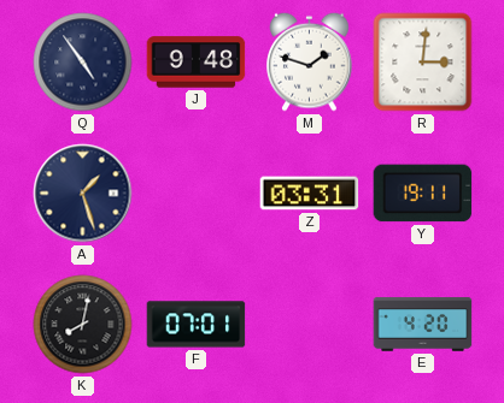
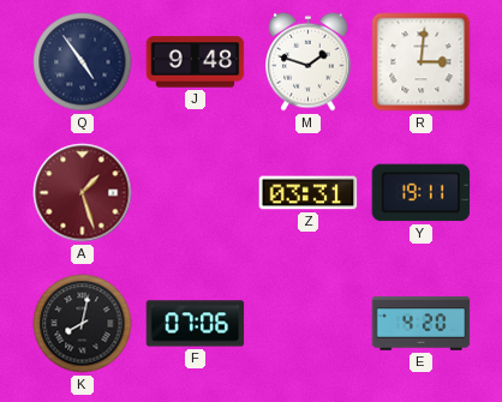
A dial: navy -> burgundy (83, 193)
F: 07:01 -> 07:06 (196, 324)
